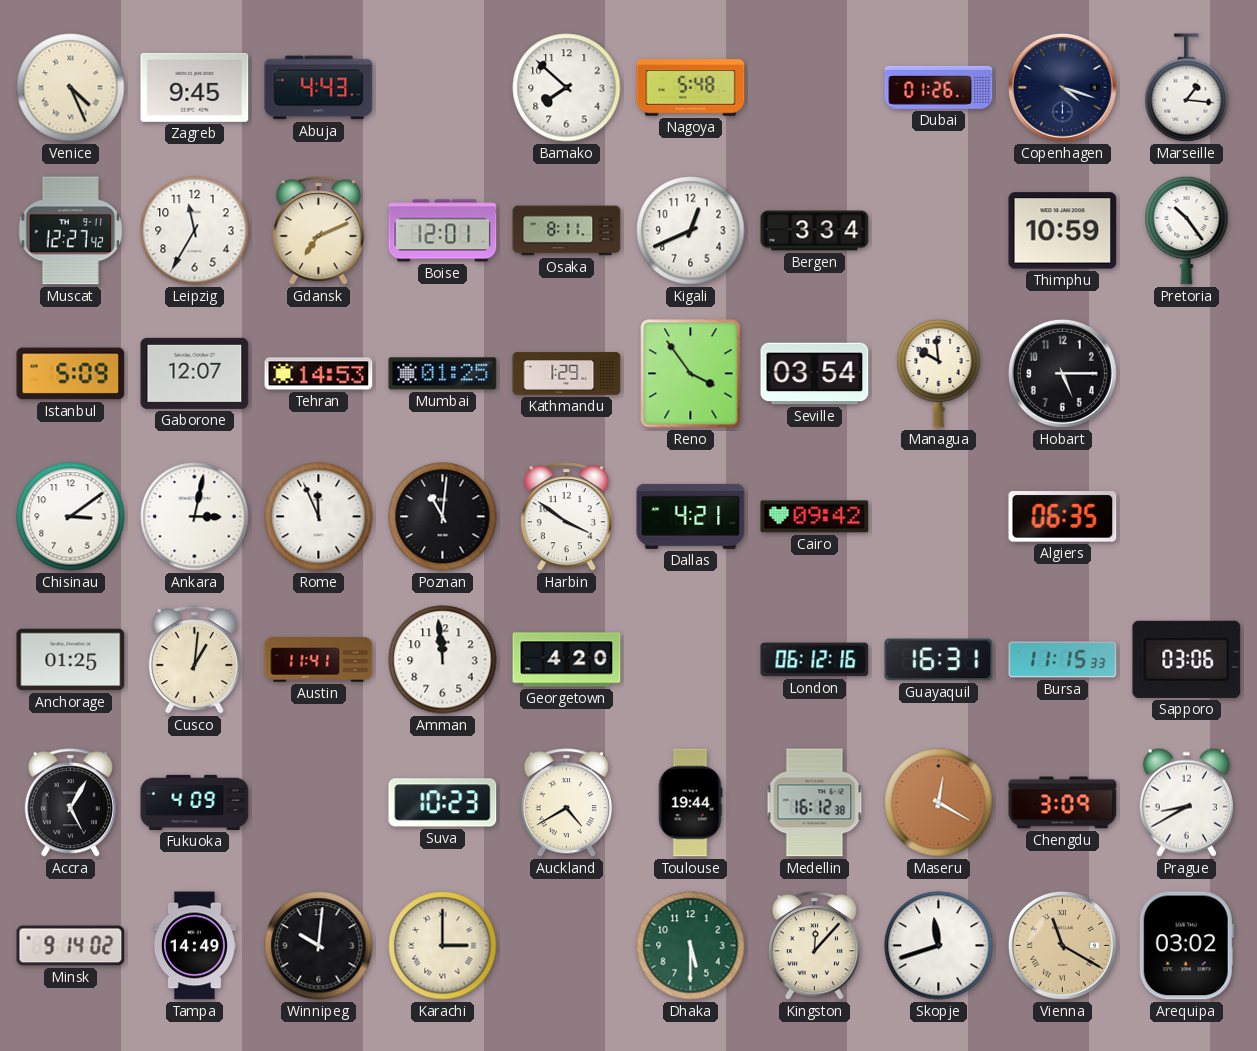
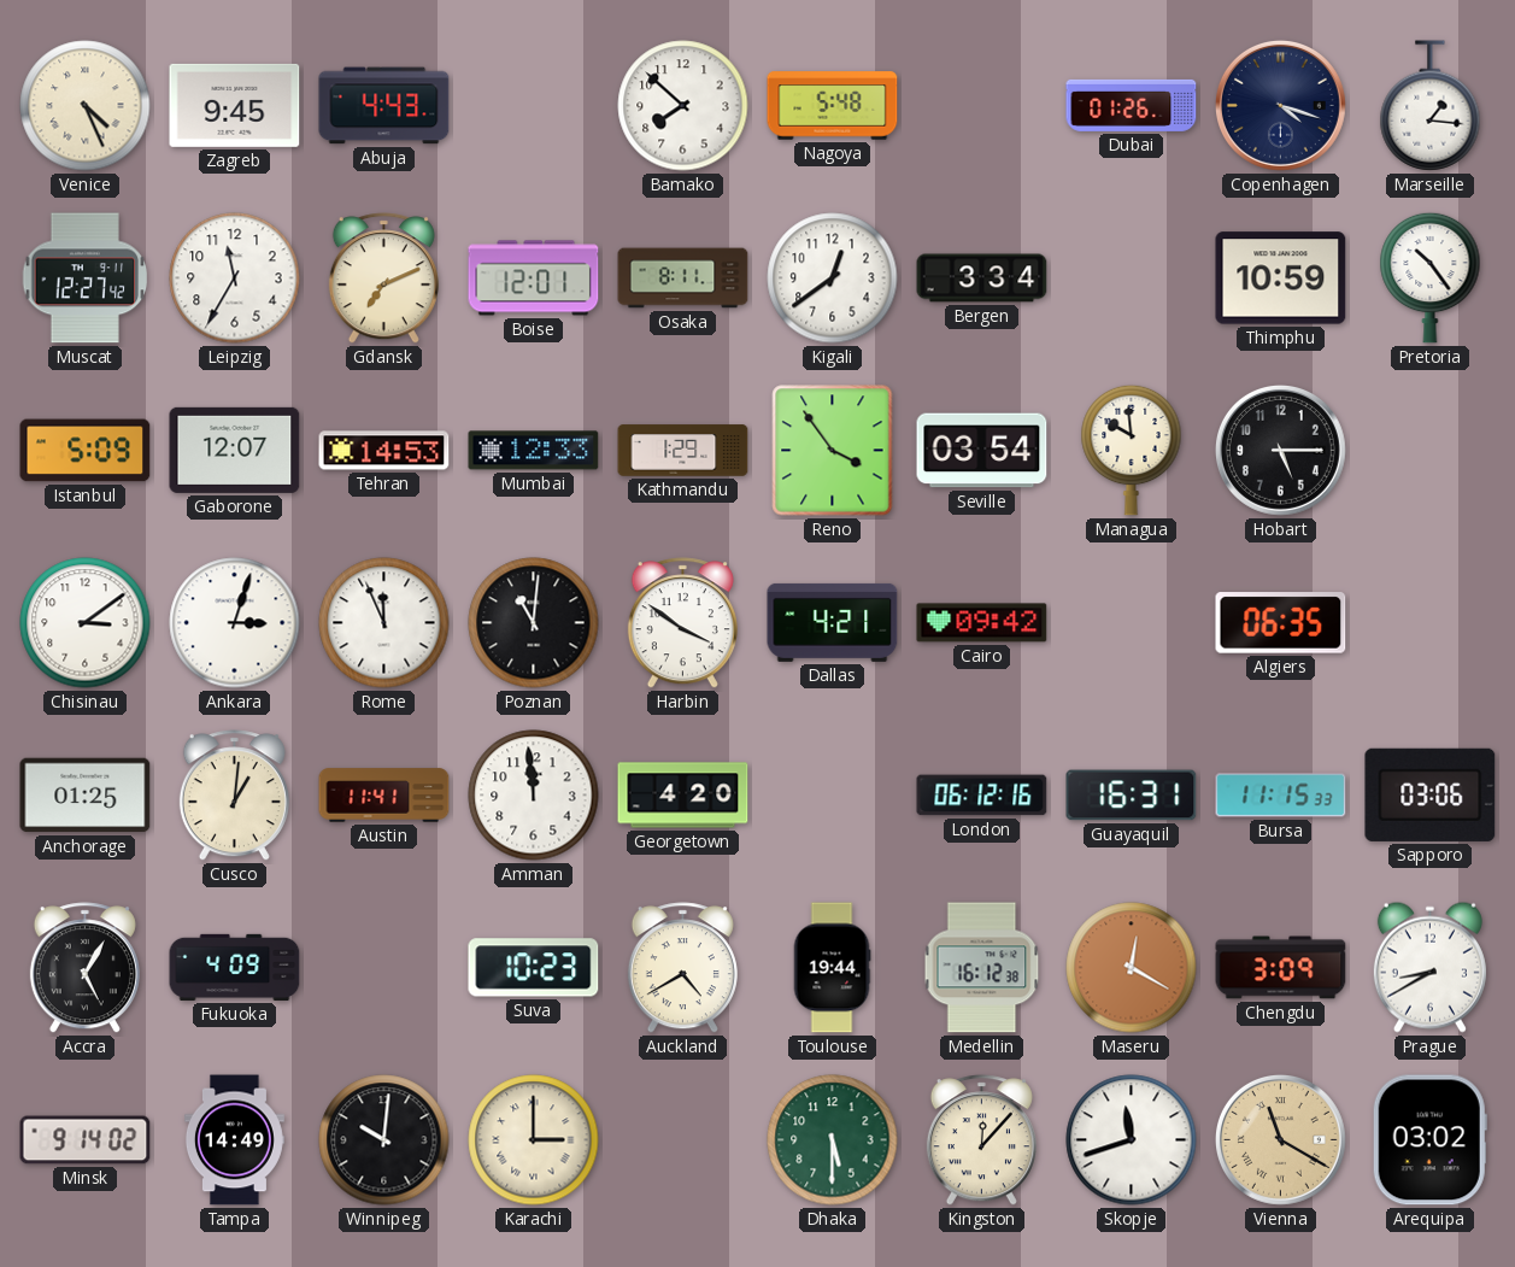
Kigali: 12:41 -> 12:39 (833, 278)
Mumbai: 01:25 -> 12:33 (534, 451)
Ankara: 3:02 -> 3:03 (235, 623)
